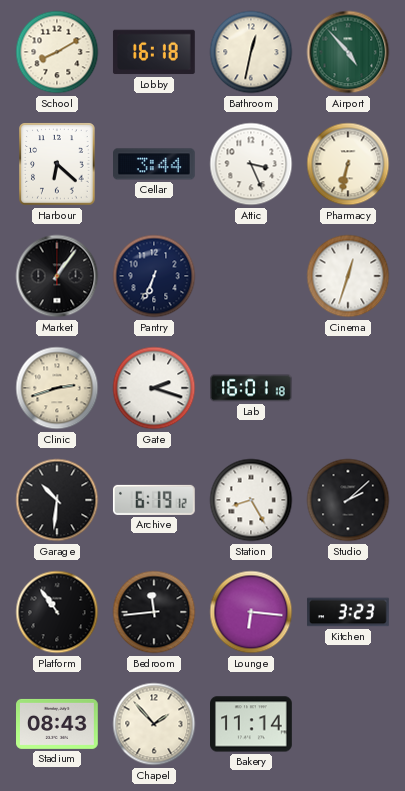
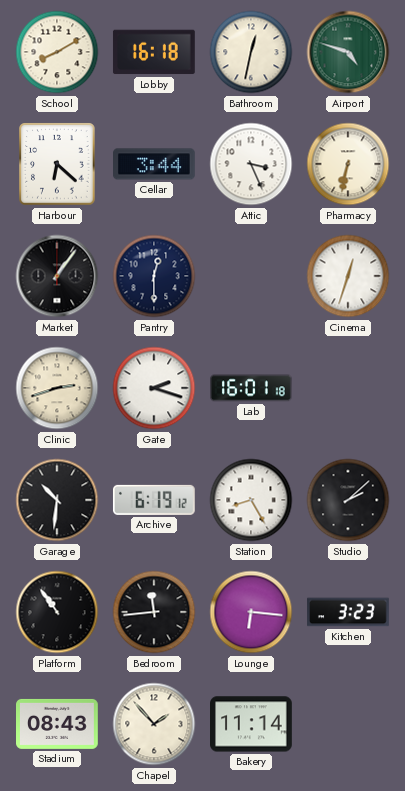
Airport: 4:53 -> 4:48 (348, 52)
Pantry: 6:34 -> 12:30 (154, 276)
